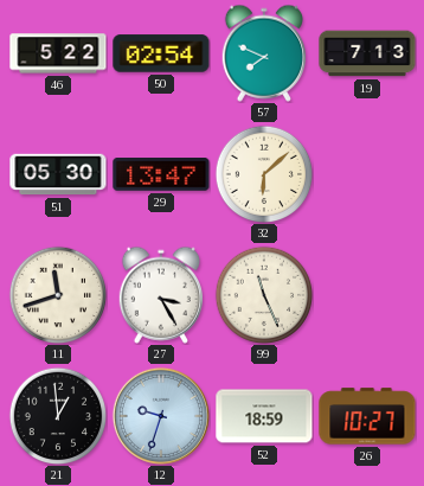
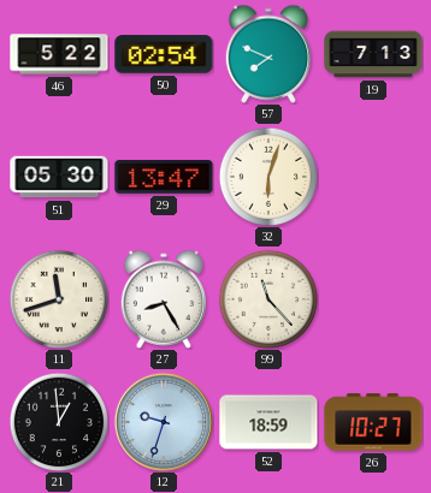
32: 6:08 -> 6:03 (268, 177)
27: 3:25 -> 8:25 (163, 299)
99: 11:26 -> 11:23 (268, 299)
